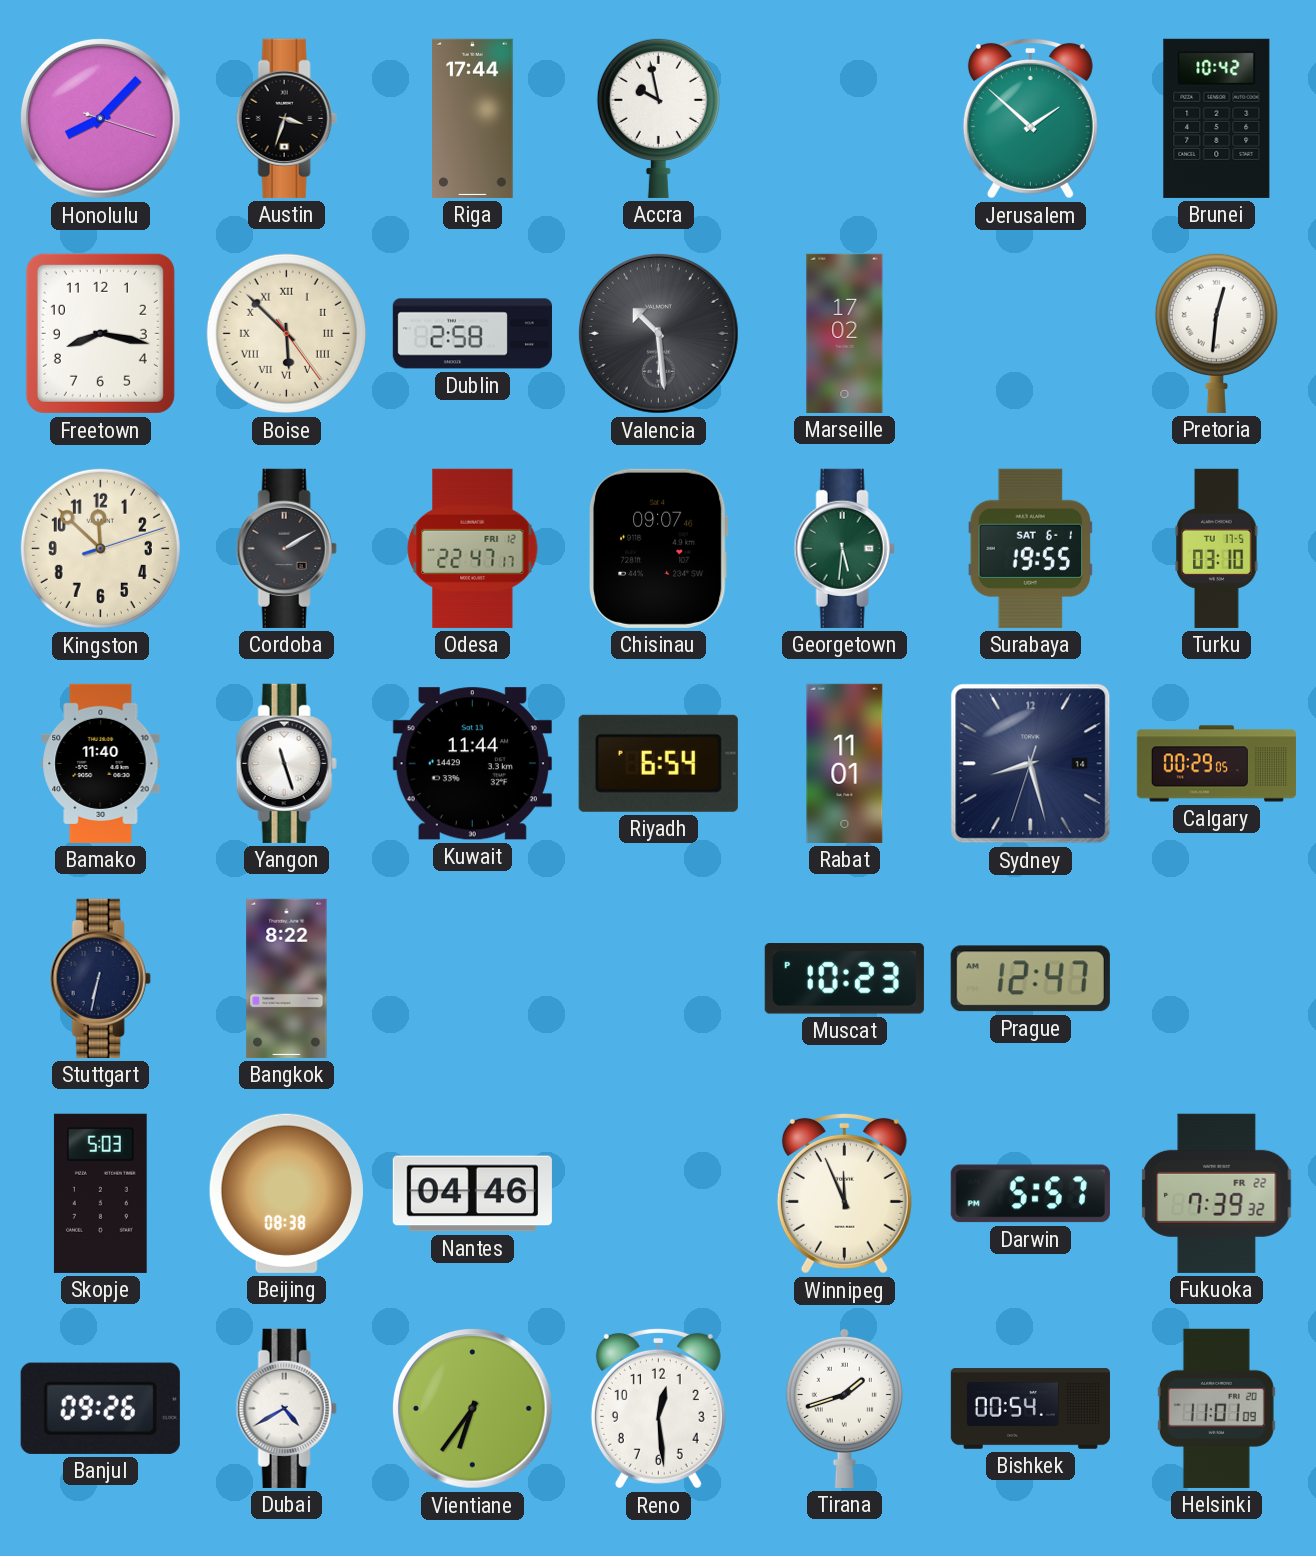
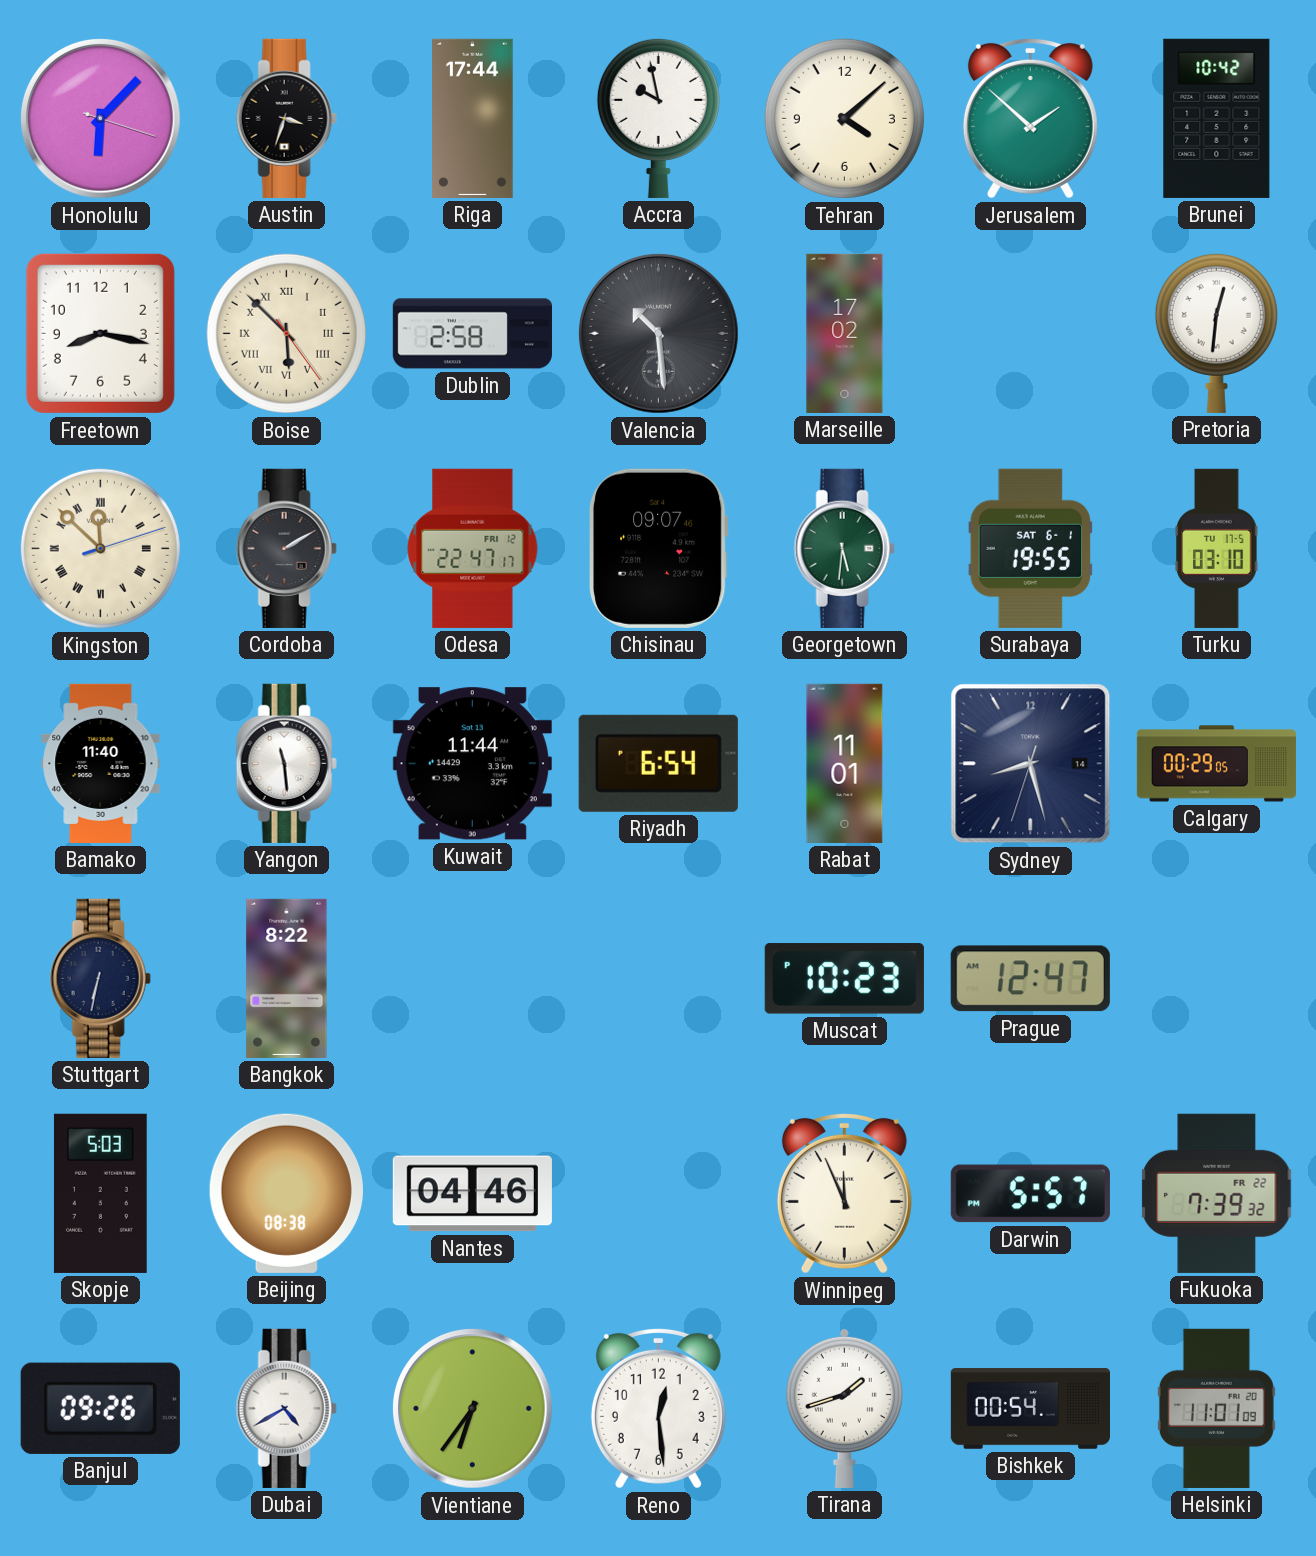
Honolulu: 8:07 -> 6:07 (101, 119)
Tehran: none -> 4:08 (844, 118)
Kingston numerals: Arabic -> Roman (100, 548)
Yangon: 11:27 -> 11:29 (286, 763)
